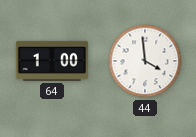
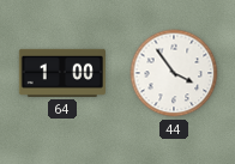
44: 3:59 -> 3:54 (174, 73)
